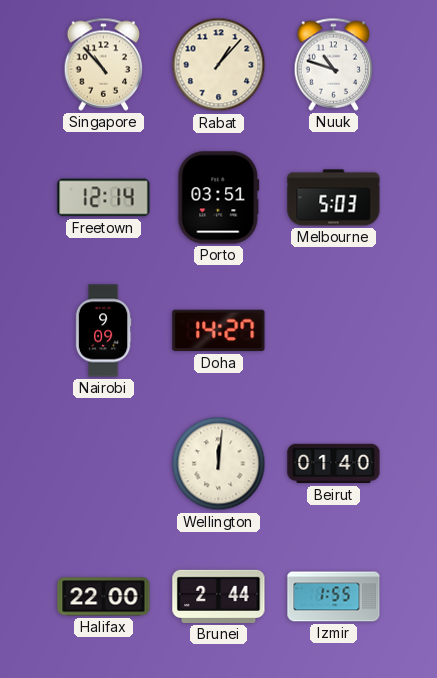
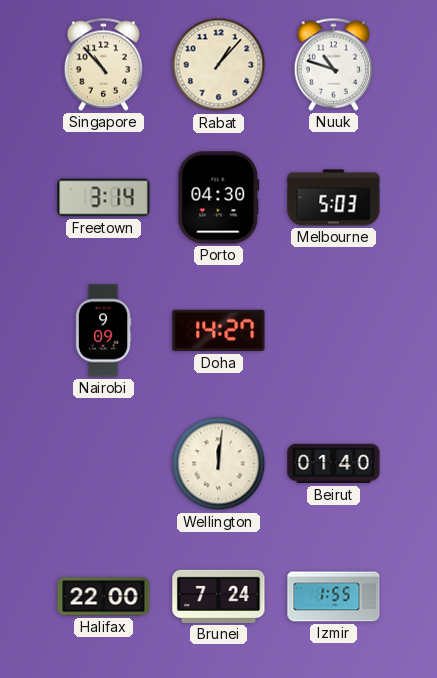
Freetown: 12:14 -> 3:14 (104, 198)
Porto: 03:51 -> 04:30 (219, 198)
Brunei: 2:44 -> 7:24 (219, 596)
